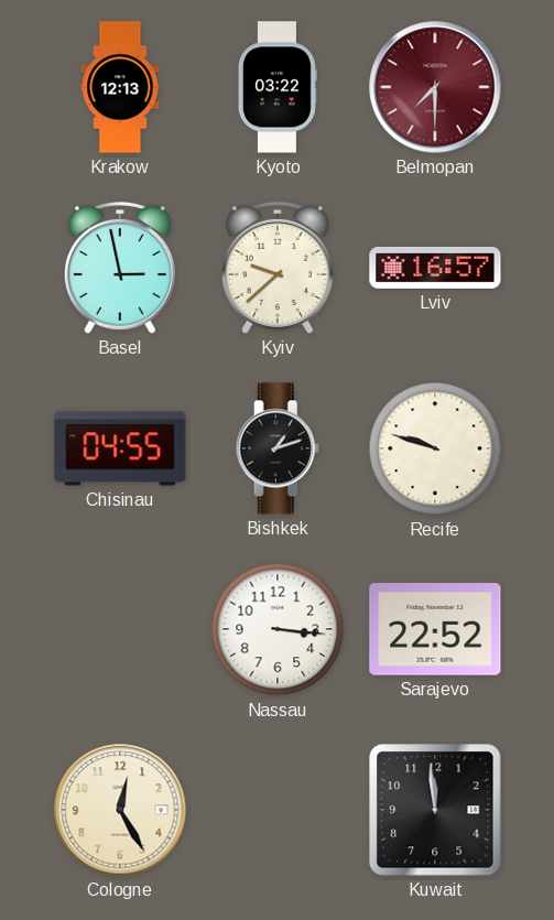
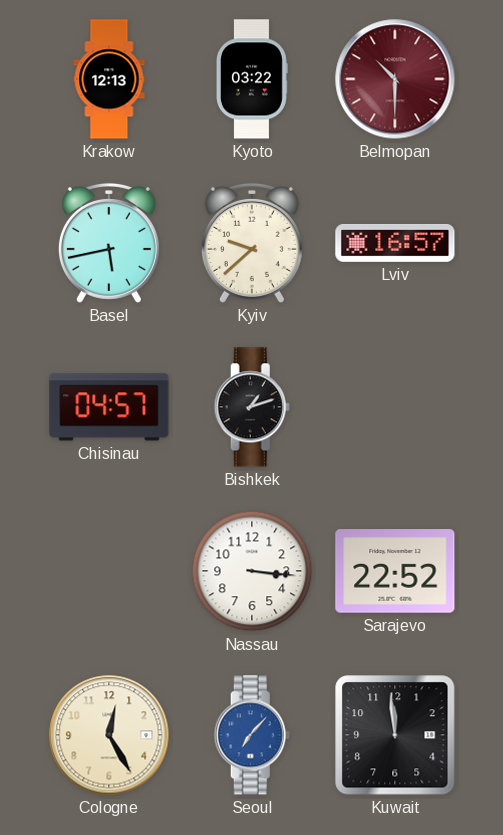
Belmopan: 7:30 -> 10:30 (395, 79)
Basel: 2:58 -> 5:43 (109, 243)
Chisinau: 04:55 -> 04:57 (109, 407)
Recife: 9:48 -> none (435, 448)
Seoul: none -> 7:07 (252, 735)
